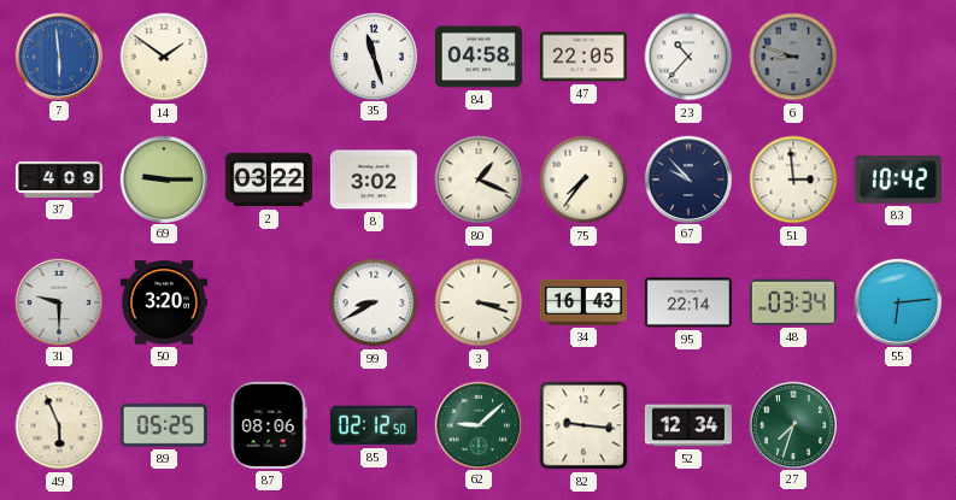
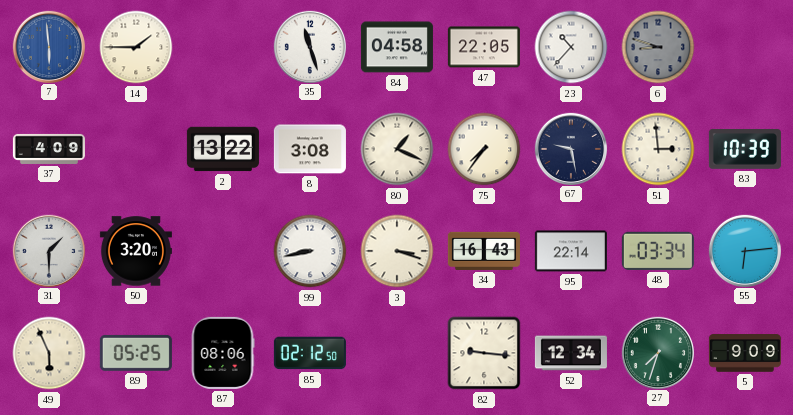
14: 1:51 -> 1:45 (136, 47)
69: 9:15 -> none (163, 178)
2: 03:22 -> 13:22 (223, 149)
8: 3:02 -> 3:08 (310, 149)
67: 9:53 -> 9:28 (570, 148)
83: 10:42 -> 10:39 (745, 150)
31: 9:30 -> 1:30 (48, 250)
99: 8:40 -> 8:43 (310, 251)
62: 9:08 -> none (477, 424)
5: none -> 9:09 (745, 353)
